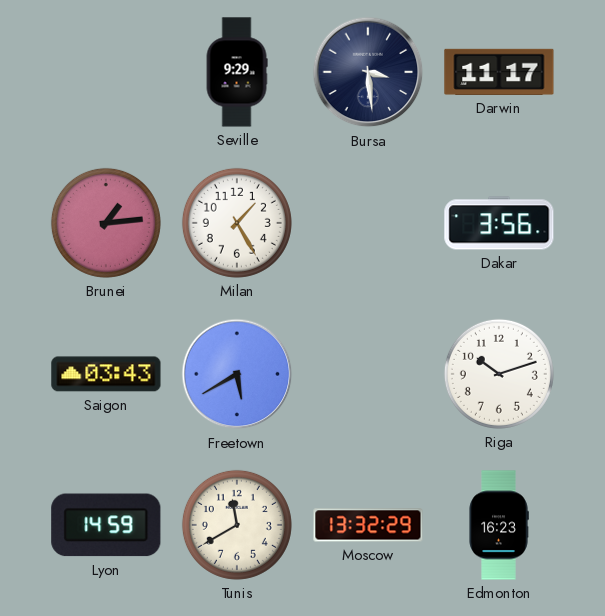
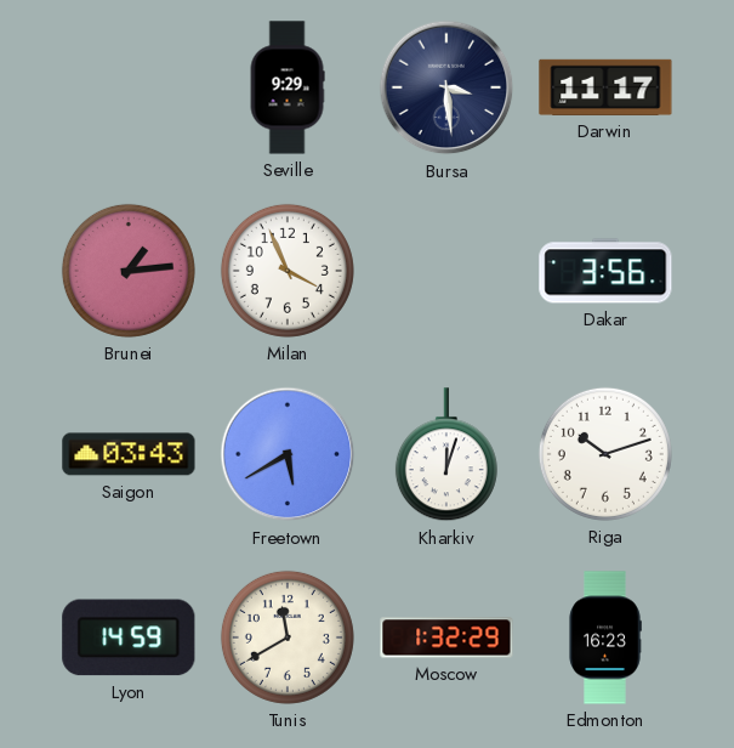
Milan: 1:25 -> 3:56 (288, 271)
Kharkiv: none -> 12:03 (446, 455)
Moscow: 13:32 -> 1:32 (446, 637)
